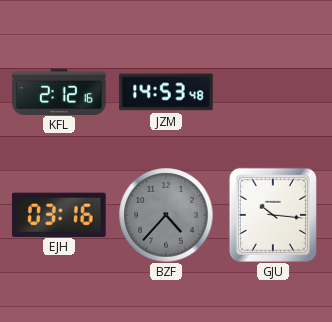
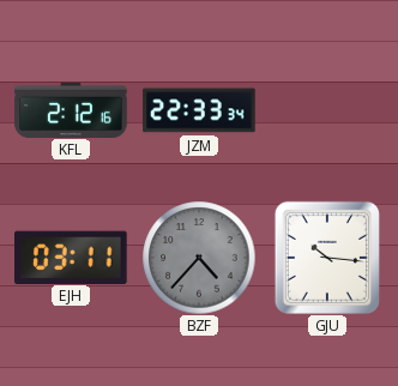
JZM: 14:53 -> 22:33 (199, 110)
EJH: 03:16 -> 03:11 (72, 257)
